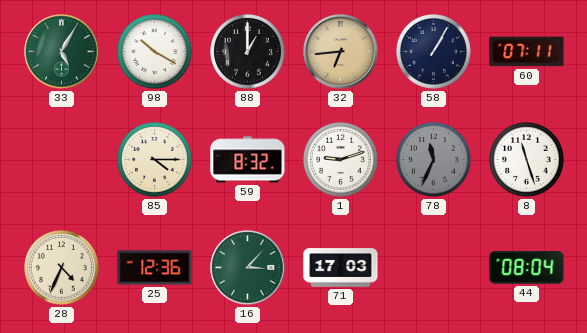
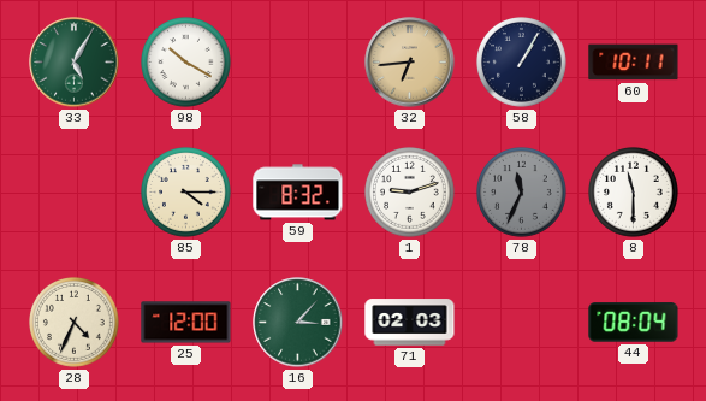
88: 1:00 -> none (248, 52)
60: 07:11 -> 10:11 (634, 63)
8: 11:27 -> 11:30 (634, 193)
25: 12:36 -> 12:00 (186, 323)
71: 17:03 -> 02:03 (410, 323)
